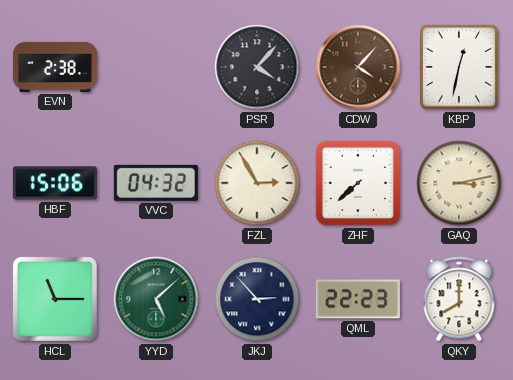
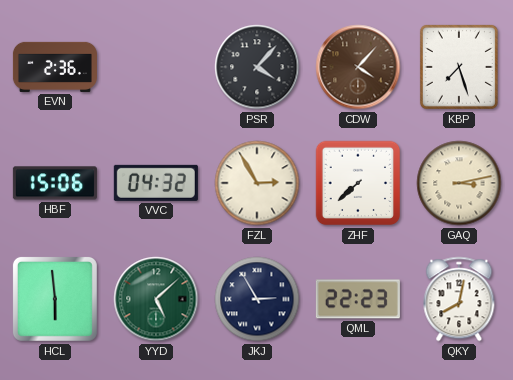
EVN: 2:38 -> 2:36 (55, 67)
KBP: 12:32 -> 7:27 (459, 67)
HCL: 11:15 -> 5:59 (55, 299)
JKJ: 2:53 -> 2:55 (257, 299)
QKY: 8:00 -> 8:02 (459, 299)
